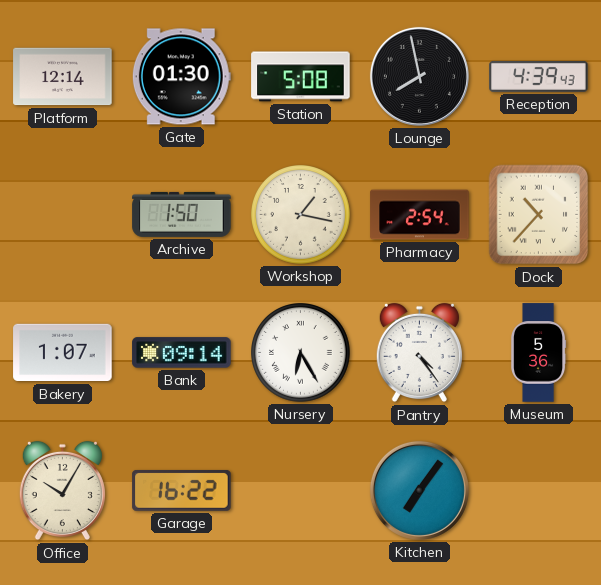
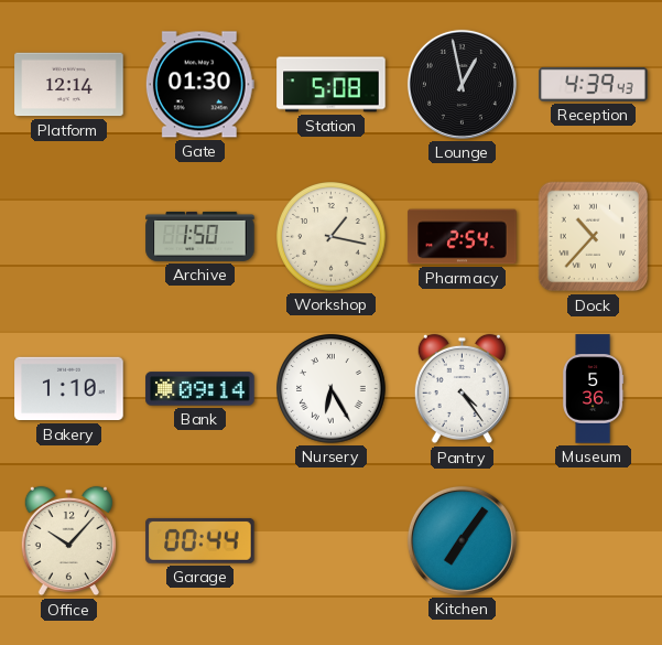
Lounge: 7:58 -> 12:58 (462, 84)
Bakery: 1:07 -> 1:10 (69, 389)
Office: 10:05 -> 10:07 (68, 541)
Garage: 16:22 -> 00:44 (200, 540)
